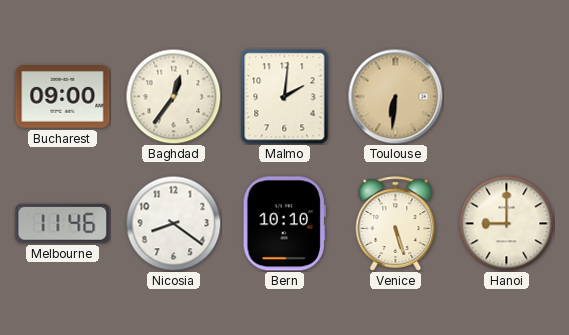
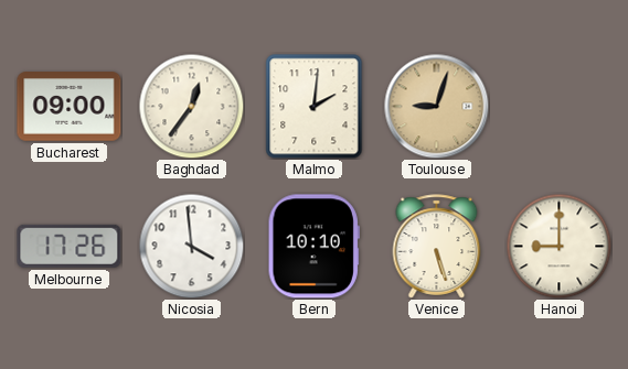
Toulouse: 6:31 -> 9:03 (436, 106)
Melbourne: 11:46 -> 17:26 (70, 246)
Nicosia: 8:21 -> 3:59 (191, 246)
